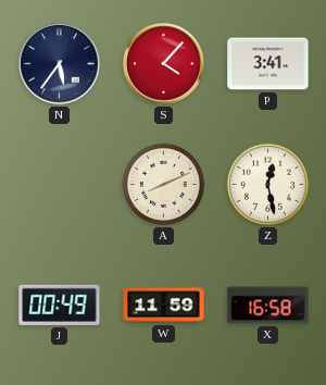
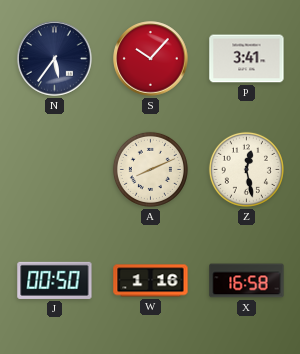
S: 4:07 -> 10:07 (151, 59)
J: 00:49 -> 00:50 (55, 280)
W: 11:59 -> 1:16 (151, 281)
